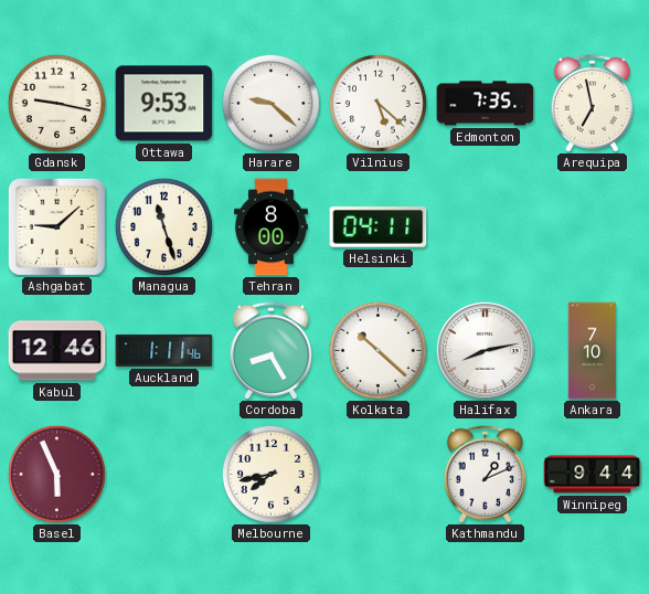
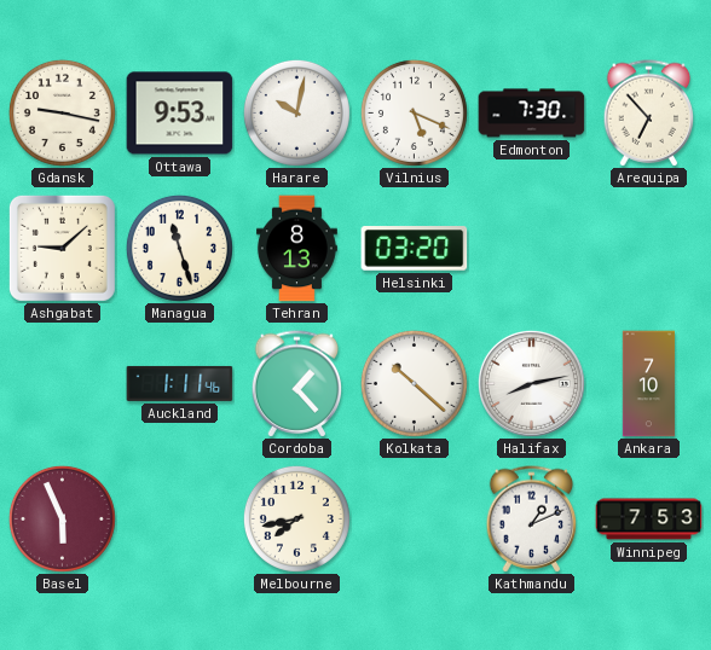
Harare: 9:22 -> 10:02 (296, 112)
Vilnius: 5:22 -> 5:19 (414, 112)
Edmonton: 7:35 -> 7:30 (532, 114)
Arequipa: 6:58 -> 6:53 (649, 114)
Tehran: 8:00 -> 8:13 (296, 249)
Helsinki: 04:11 -> 03:20 (415, 249)
Kabul: 12:46 -> none (57, 351)
Cordoba: 8:25 -> 1:23 (297, 384)
Winnipeg: 9:44 -> 7:53 (649, 520)
